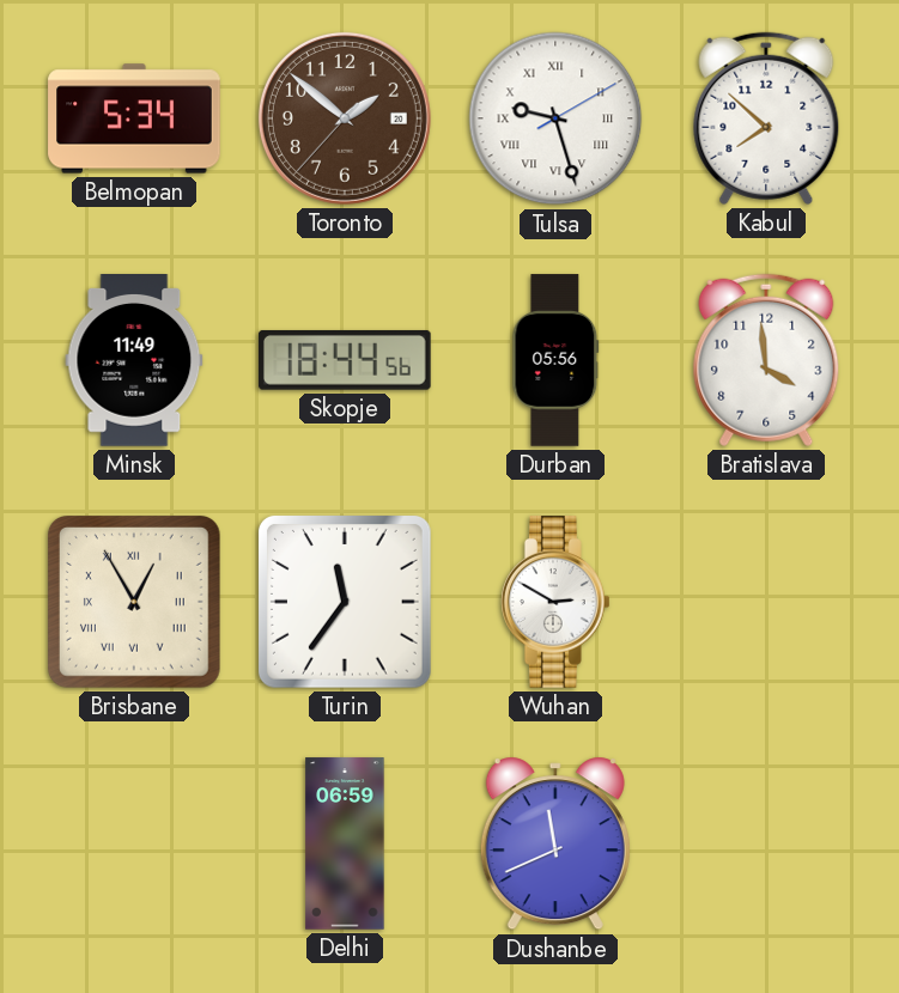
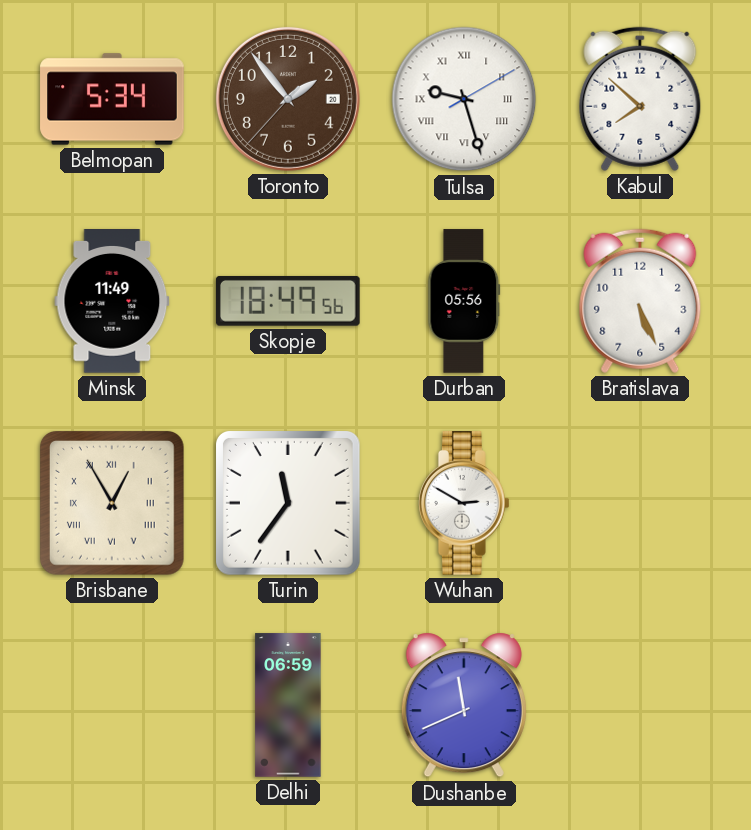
Toronto: 1:51 -> 1:53 (288, 99)
Skopje: 18:44 -> 18:49 (288, 301)
Bratislava: 3:59 -> 5:26 (640, 301)
